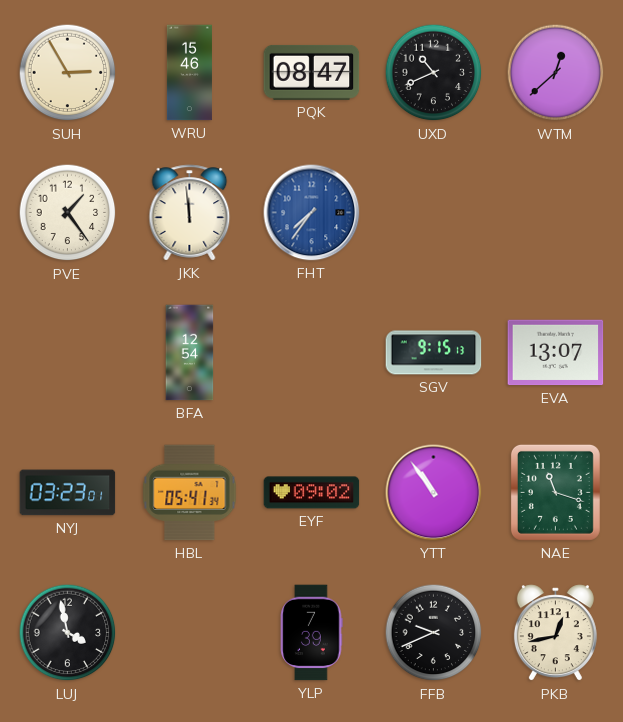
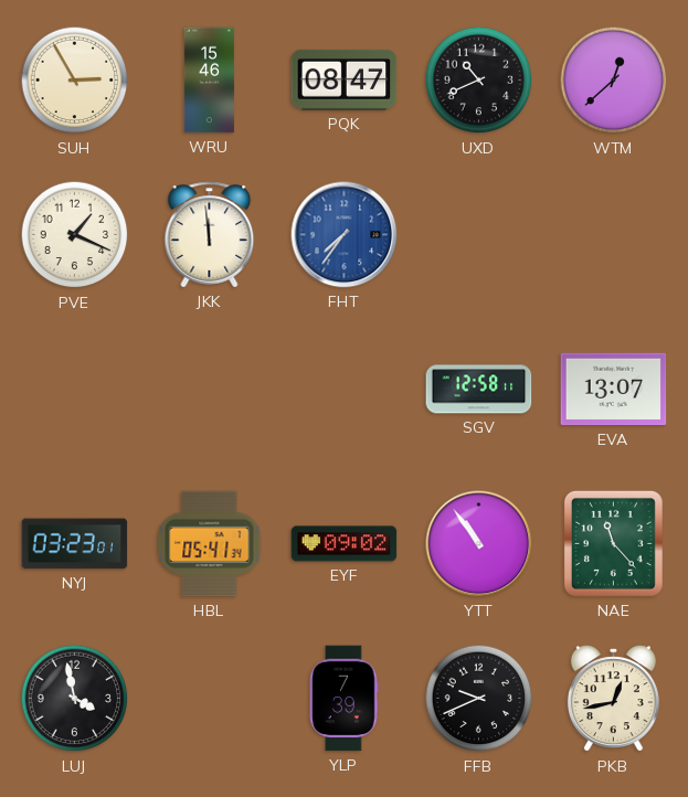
PVE: 1:24 -> 1:19 (75, 235)
BFA: 12:54 -> none (190, 353)
SGV: 9:15 -> 12:58 (479, 390)
NAE: 11:18 -> 11:23 (613, 543)
